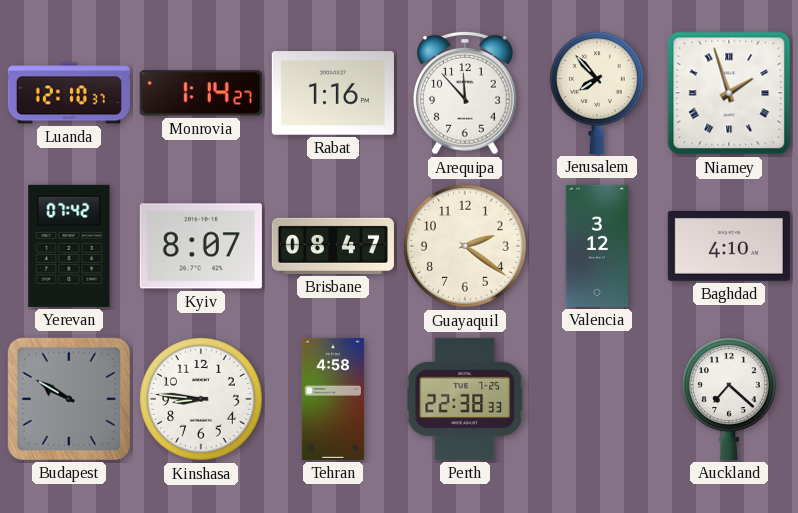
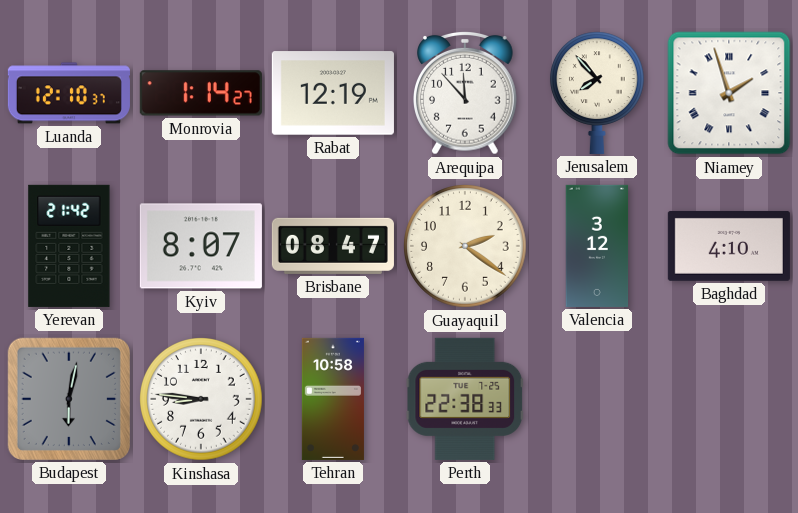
Rabat: 1:16 -> 12:19 (333, 93)
Yerevan: 07:42 -> 21:42 (69, 246)
Budapest: 9:50 -> 6:02 (69, 399)
Tehran: 4:58 -> 10:58 (333, 399)
Auckland: 7:22 -> none (729, 399)
